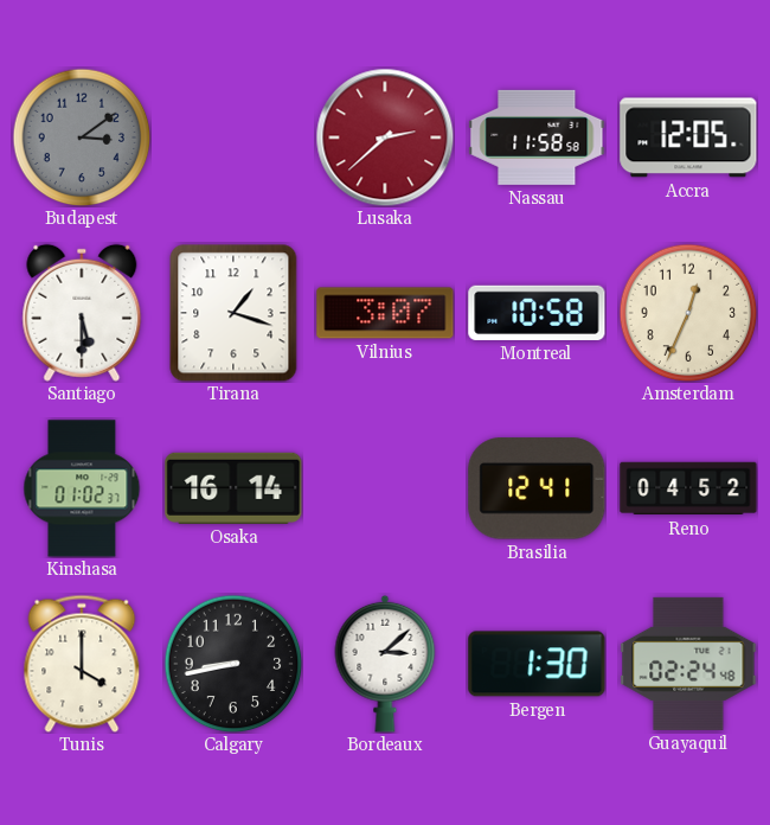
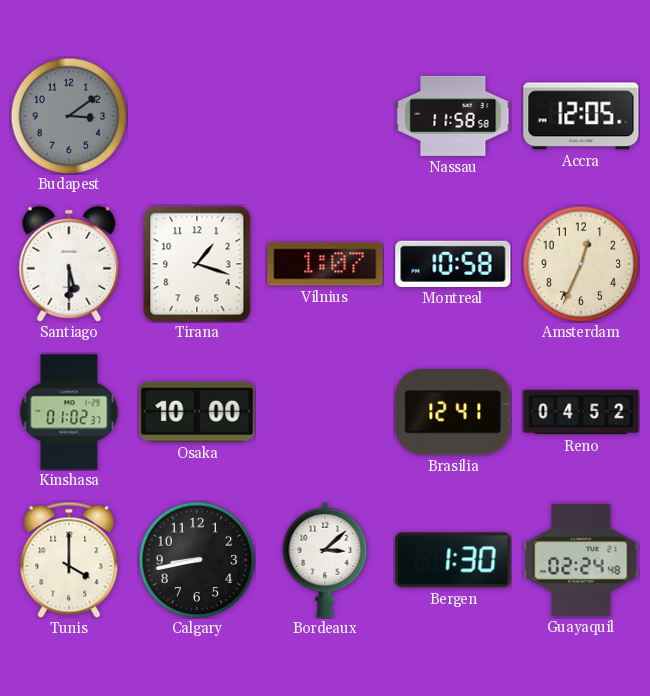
Lusaka: 2:38 -> none (385, 137)
Vilnius: 3:07 -> 1:07 (325, 264)
Osaka: 16:14 -> 10:00 (197, 412)
